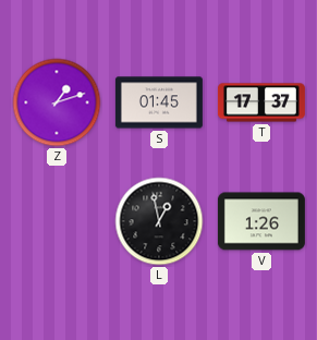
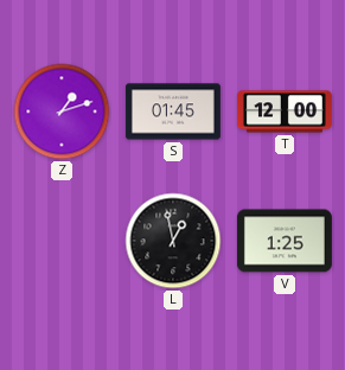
T: 17:37 -> 12:00 (285, 111)
V: 1:26 -> 1:25 (285, 241)
